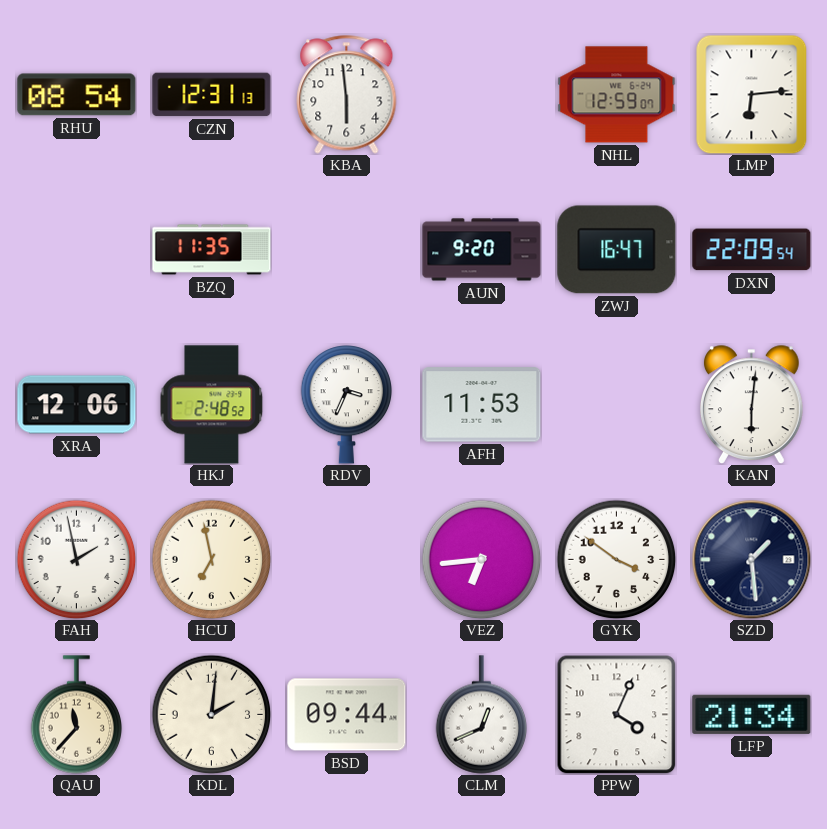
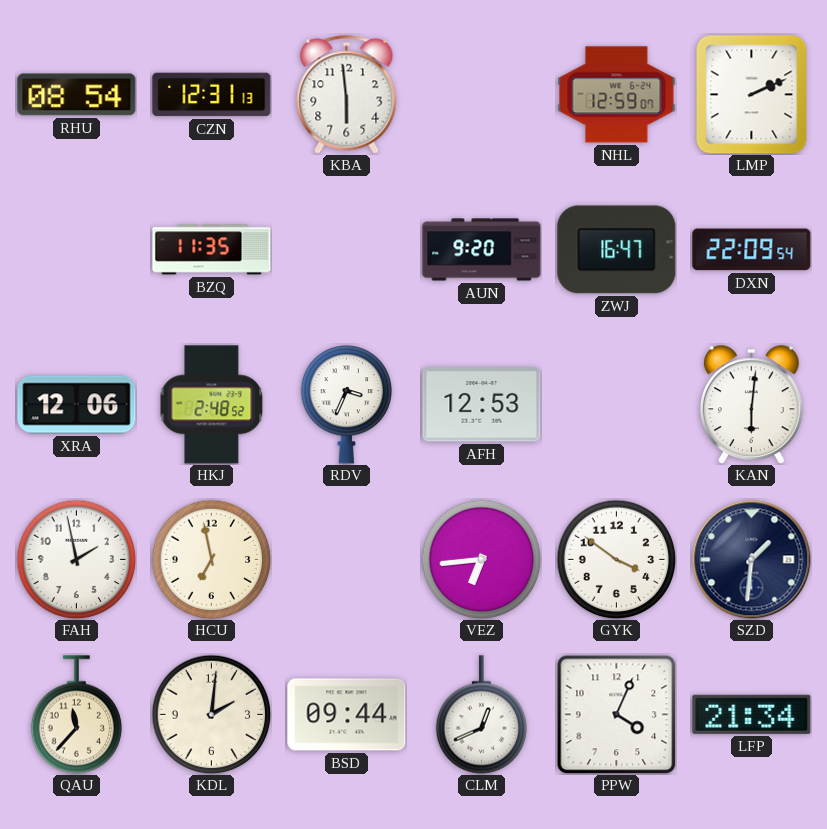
LMP: 6:14 -> 2:11 (752, 94)
AFH: 11:53 -> 12:53 (482, 405)
SZD: 1:29 -> 1:31 (752, 560)
